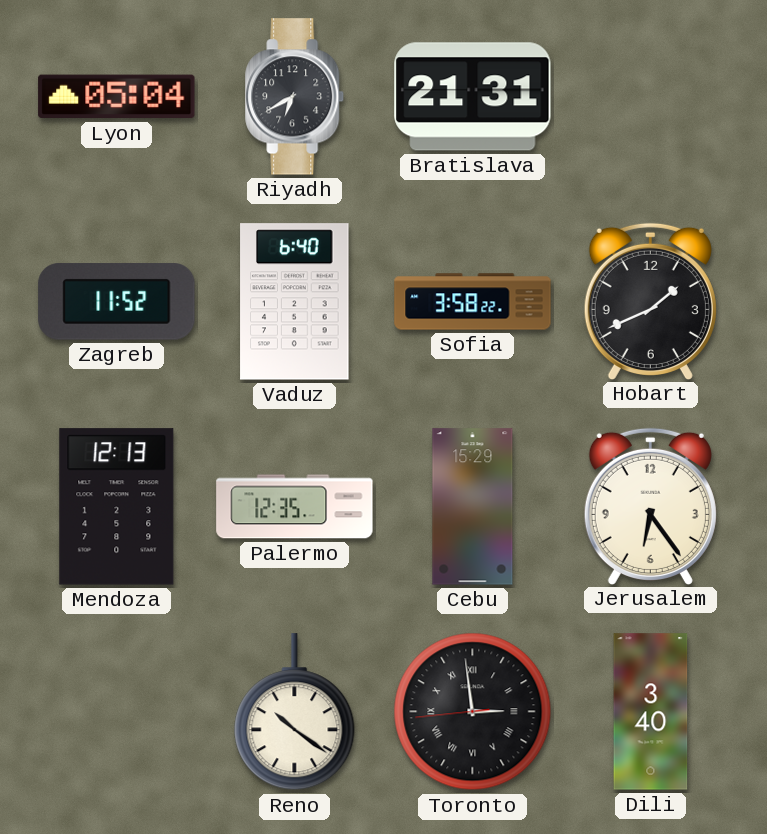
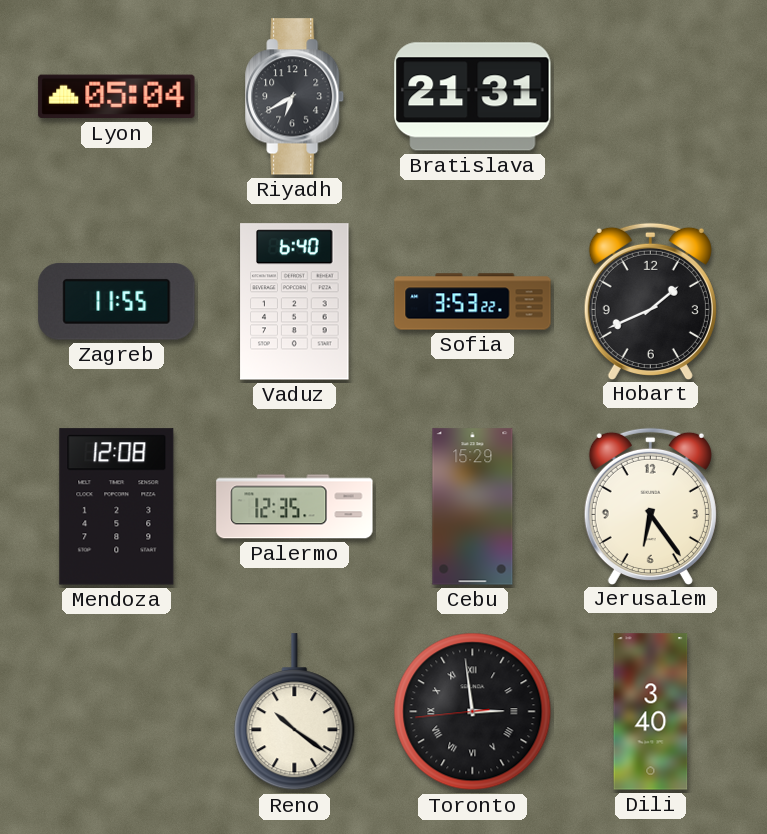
Zagreb: 11:52 -> 11:55 (117, 302)
Sofia: 3:58 -> 3:53 (473, 302)
Mendoza: 12:13 -> 12:08 (117, 507)
